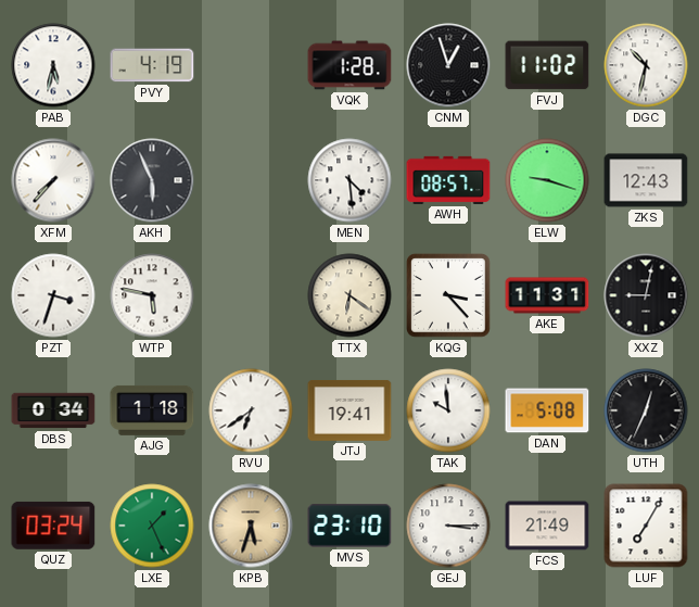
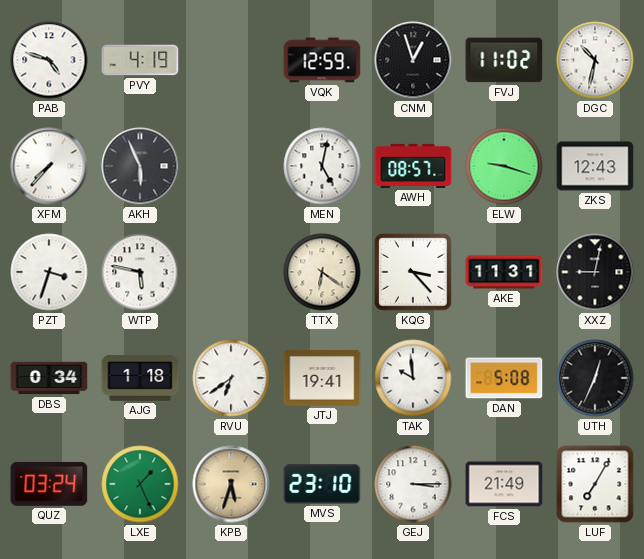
PAB: 5:32 -> 4:48 (49, 60)
VQK: 1:28 -> 12:59 (322, 60)
MEN: 4:29 -> 5:02 (322, 166)
